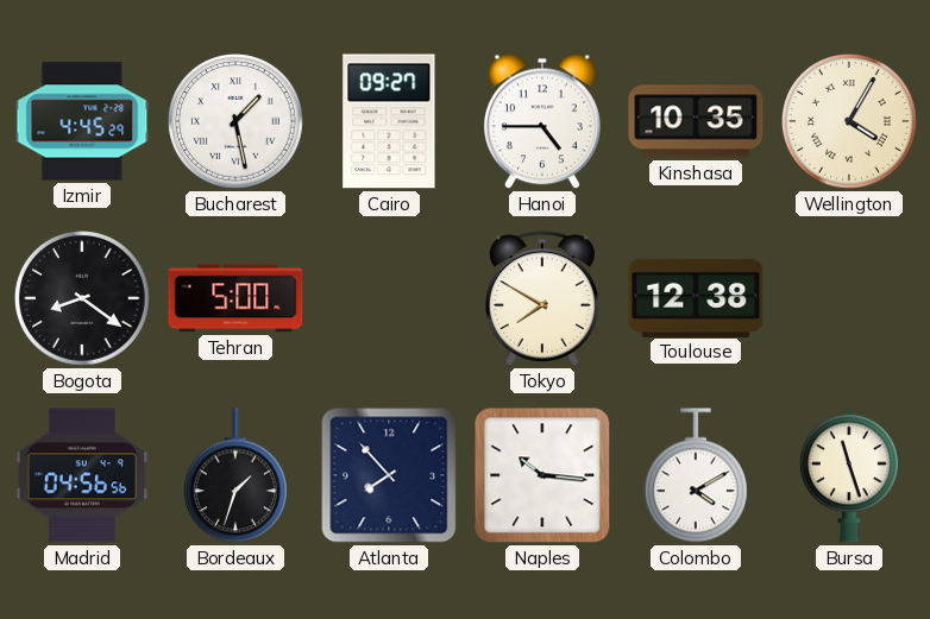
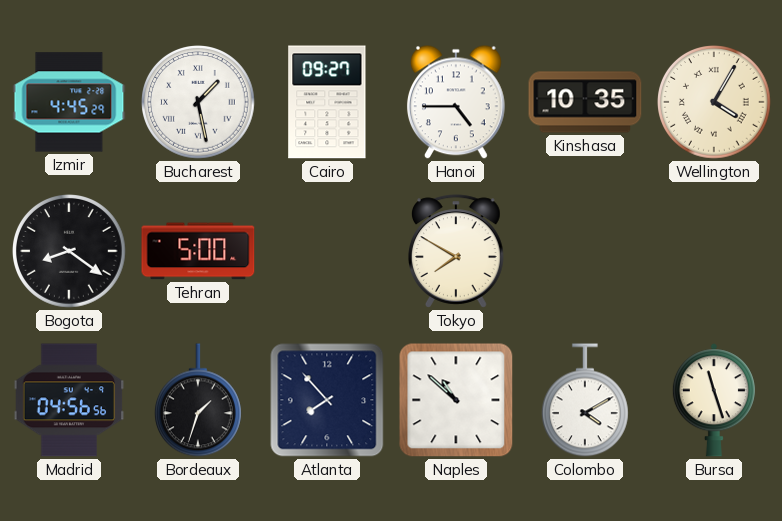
Toulouse: 12:38 -> none (696, 297)
Naples: 10:16 -> 10:52 (456, 400)
